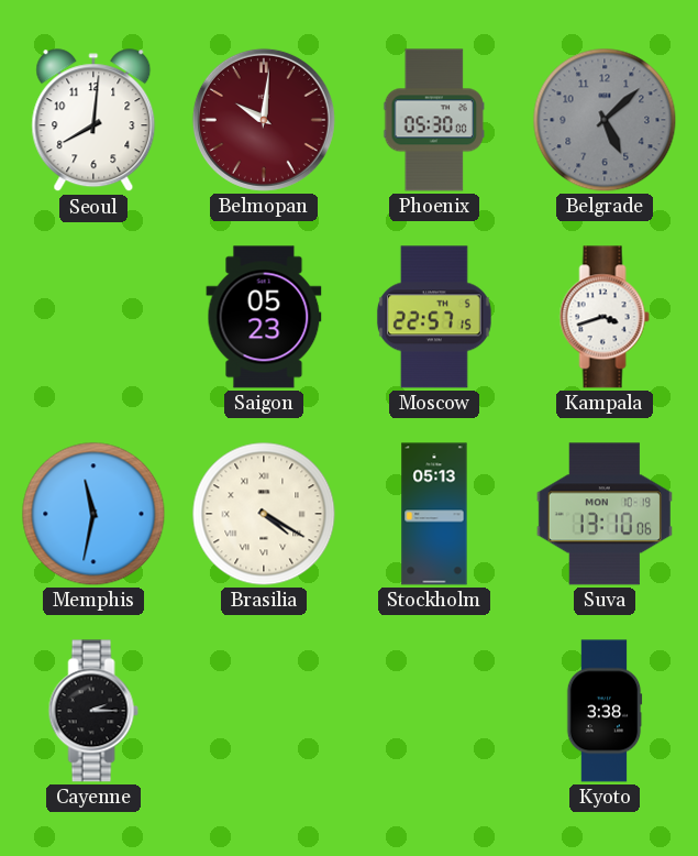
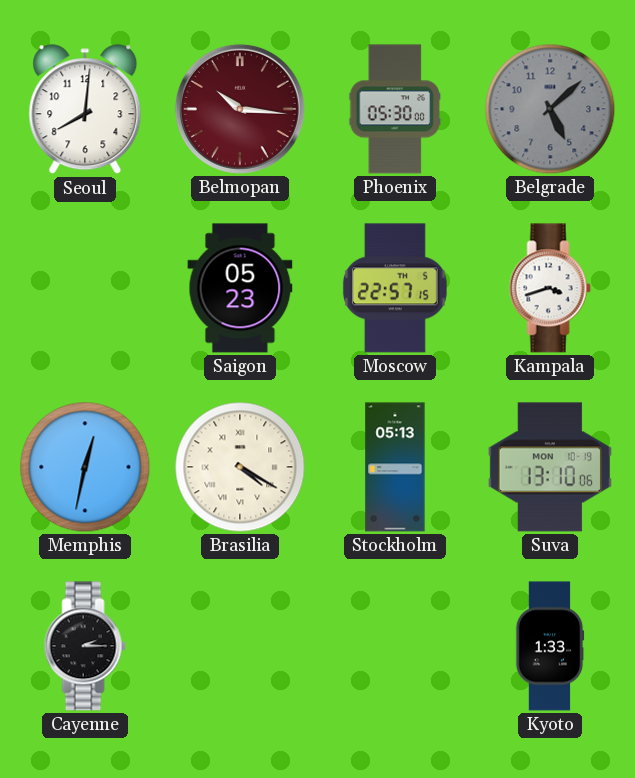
Belmopan: 10:01 -> 10:16 (240, 109)
Memphis: 11:32 -> 12:32 (85, 467)
Kyoto: 3:38 -> 1:33 (550, 646)
